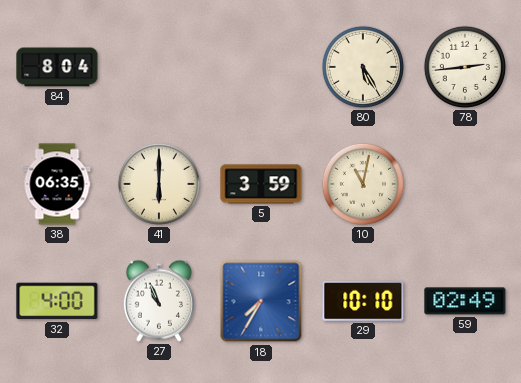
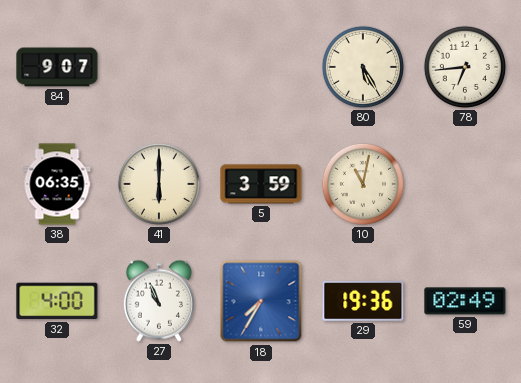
84: 8:04 -> 9:07 (57, 67)
78: 2:44 -> 6:44 (465, 67)
29: 10:10 -> 19:36 (363, 301)
